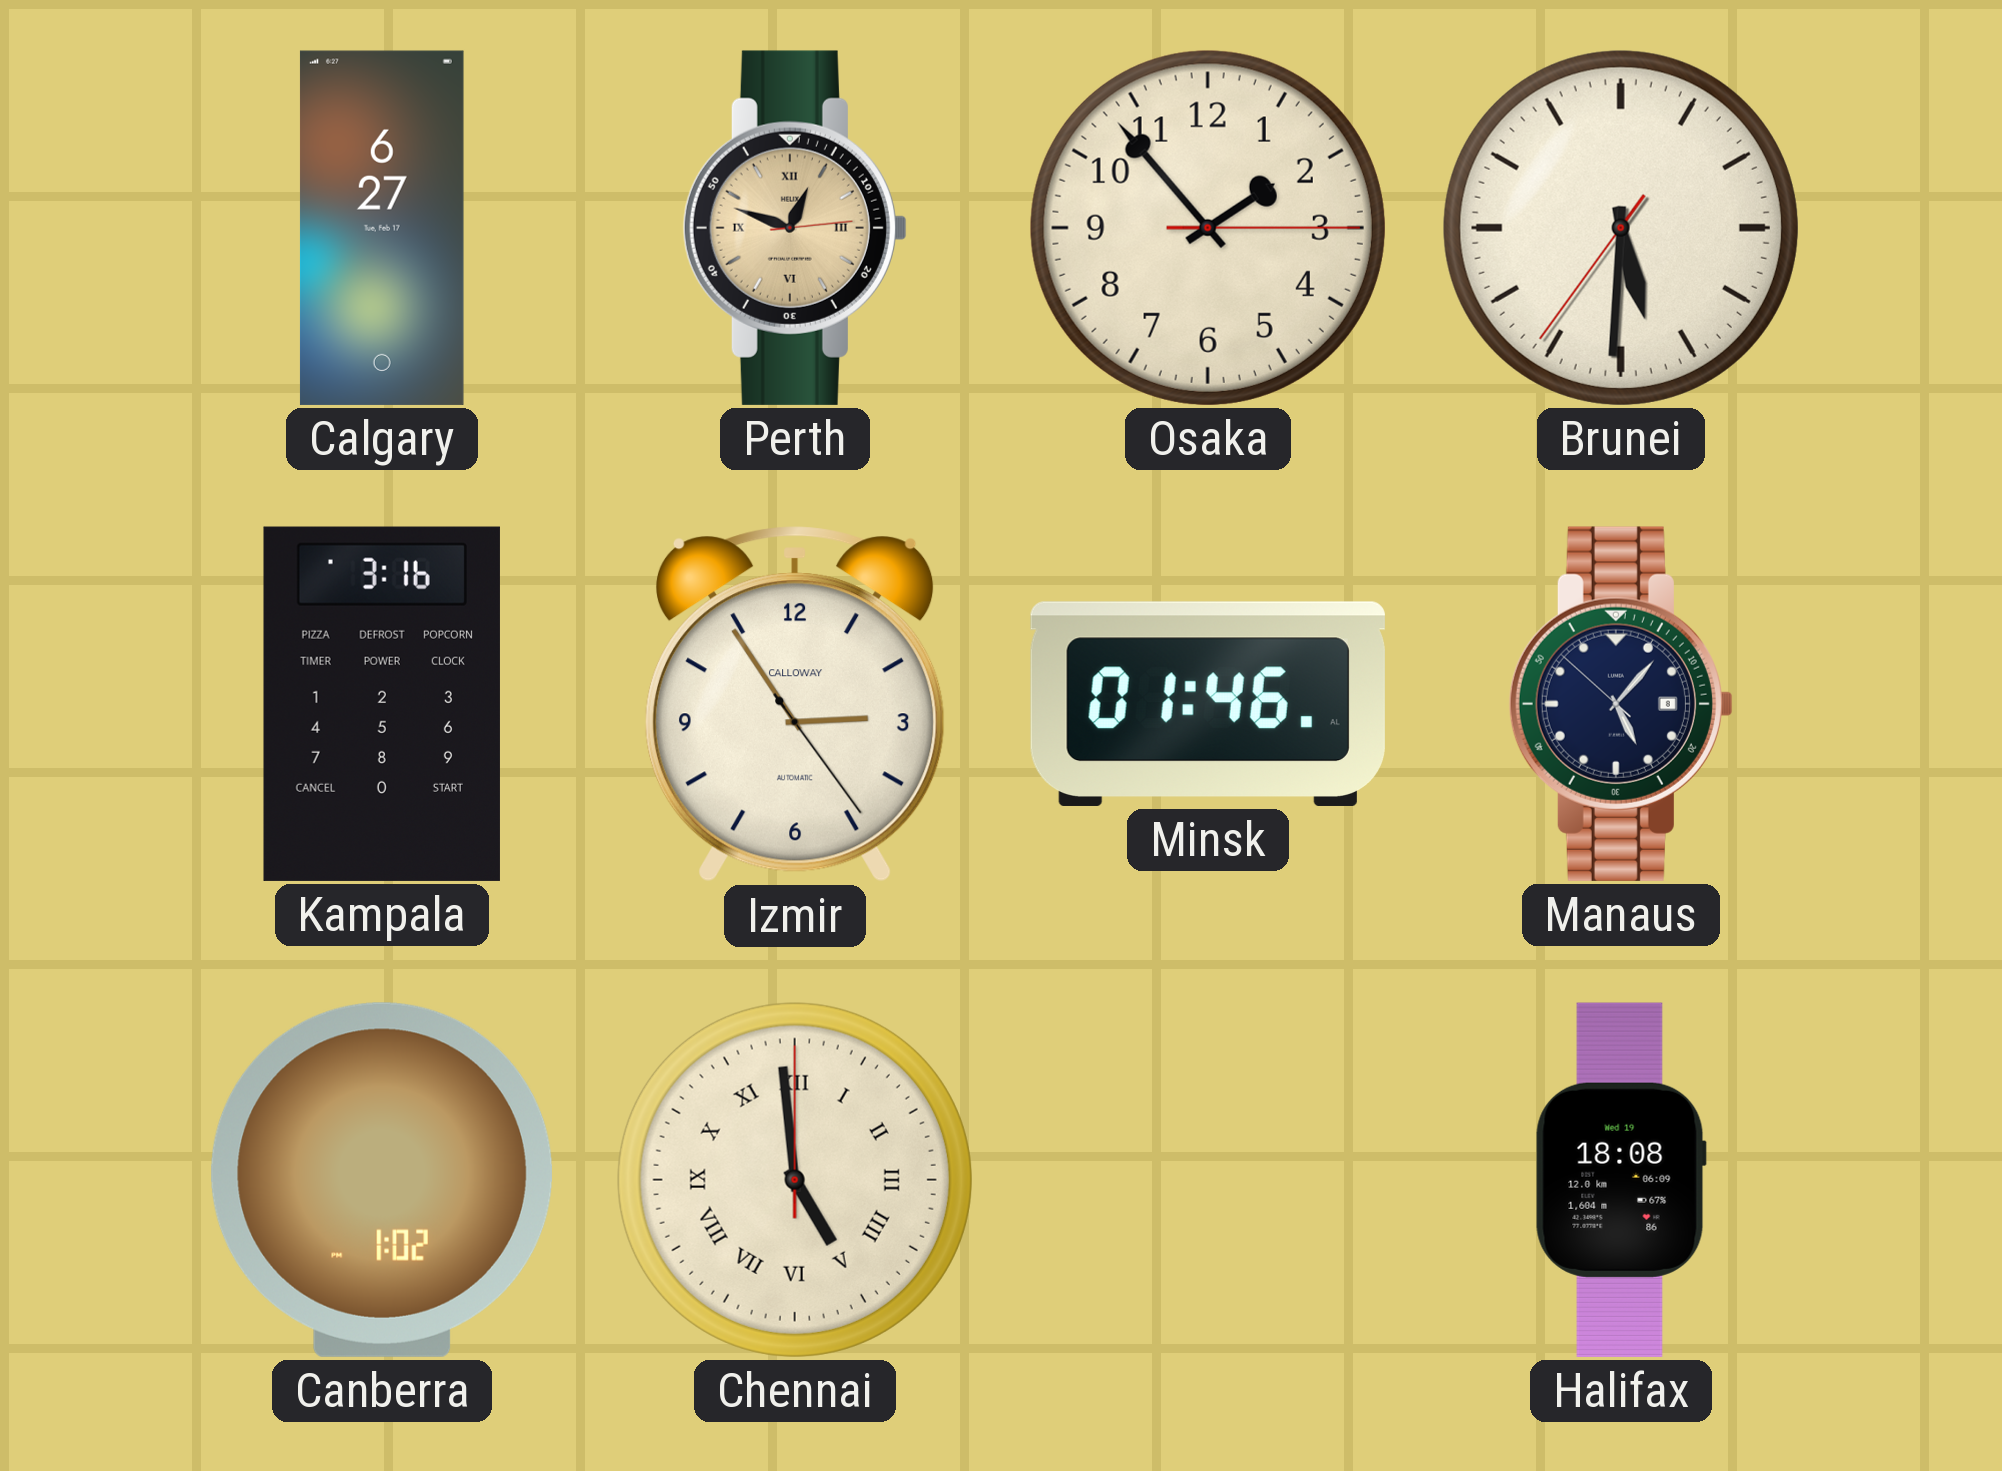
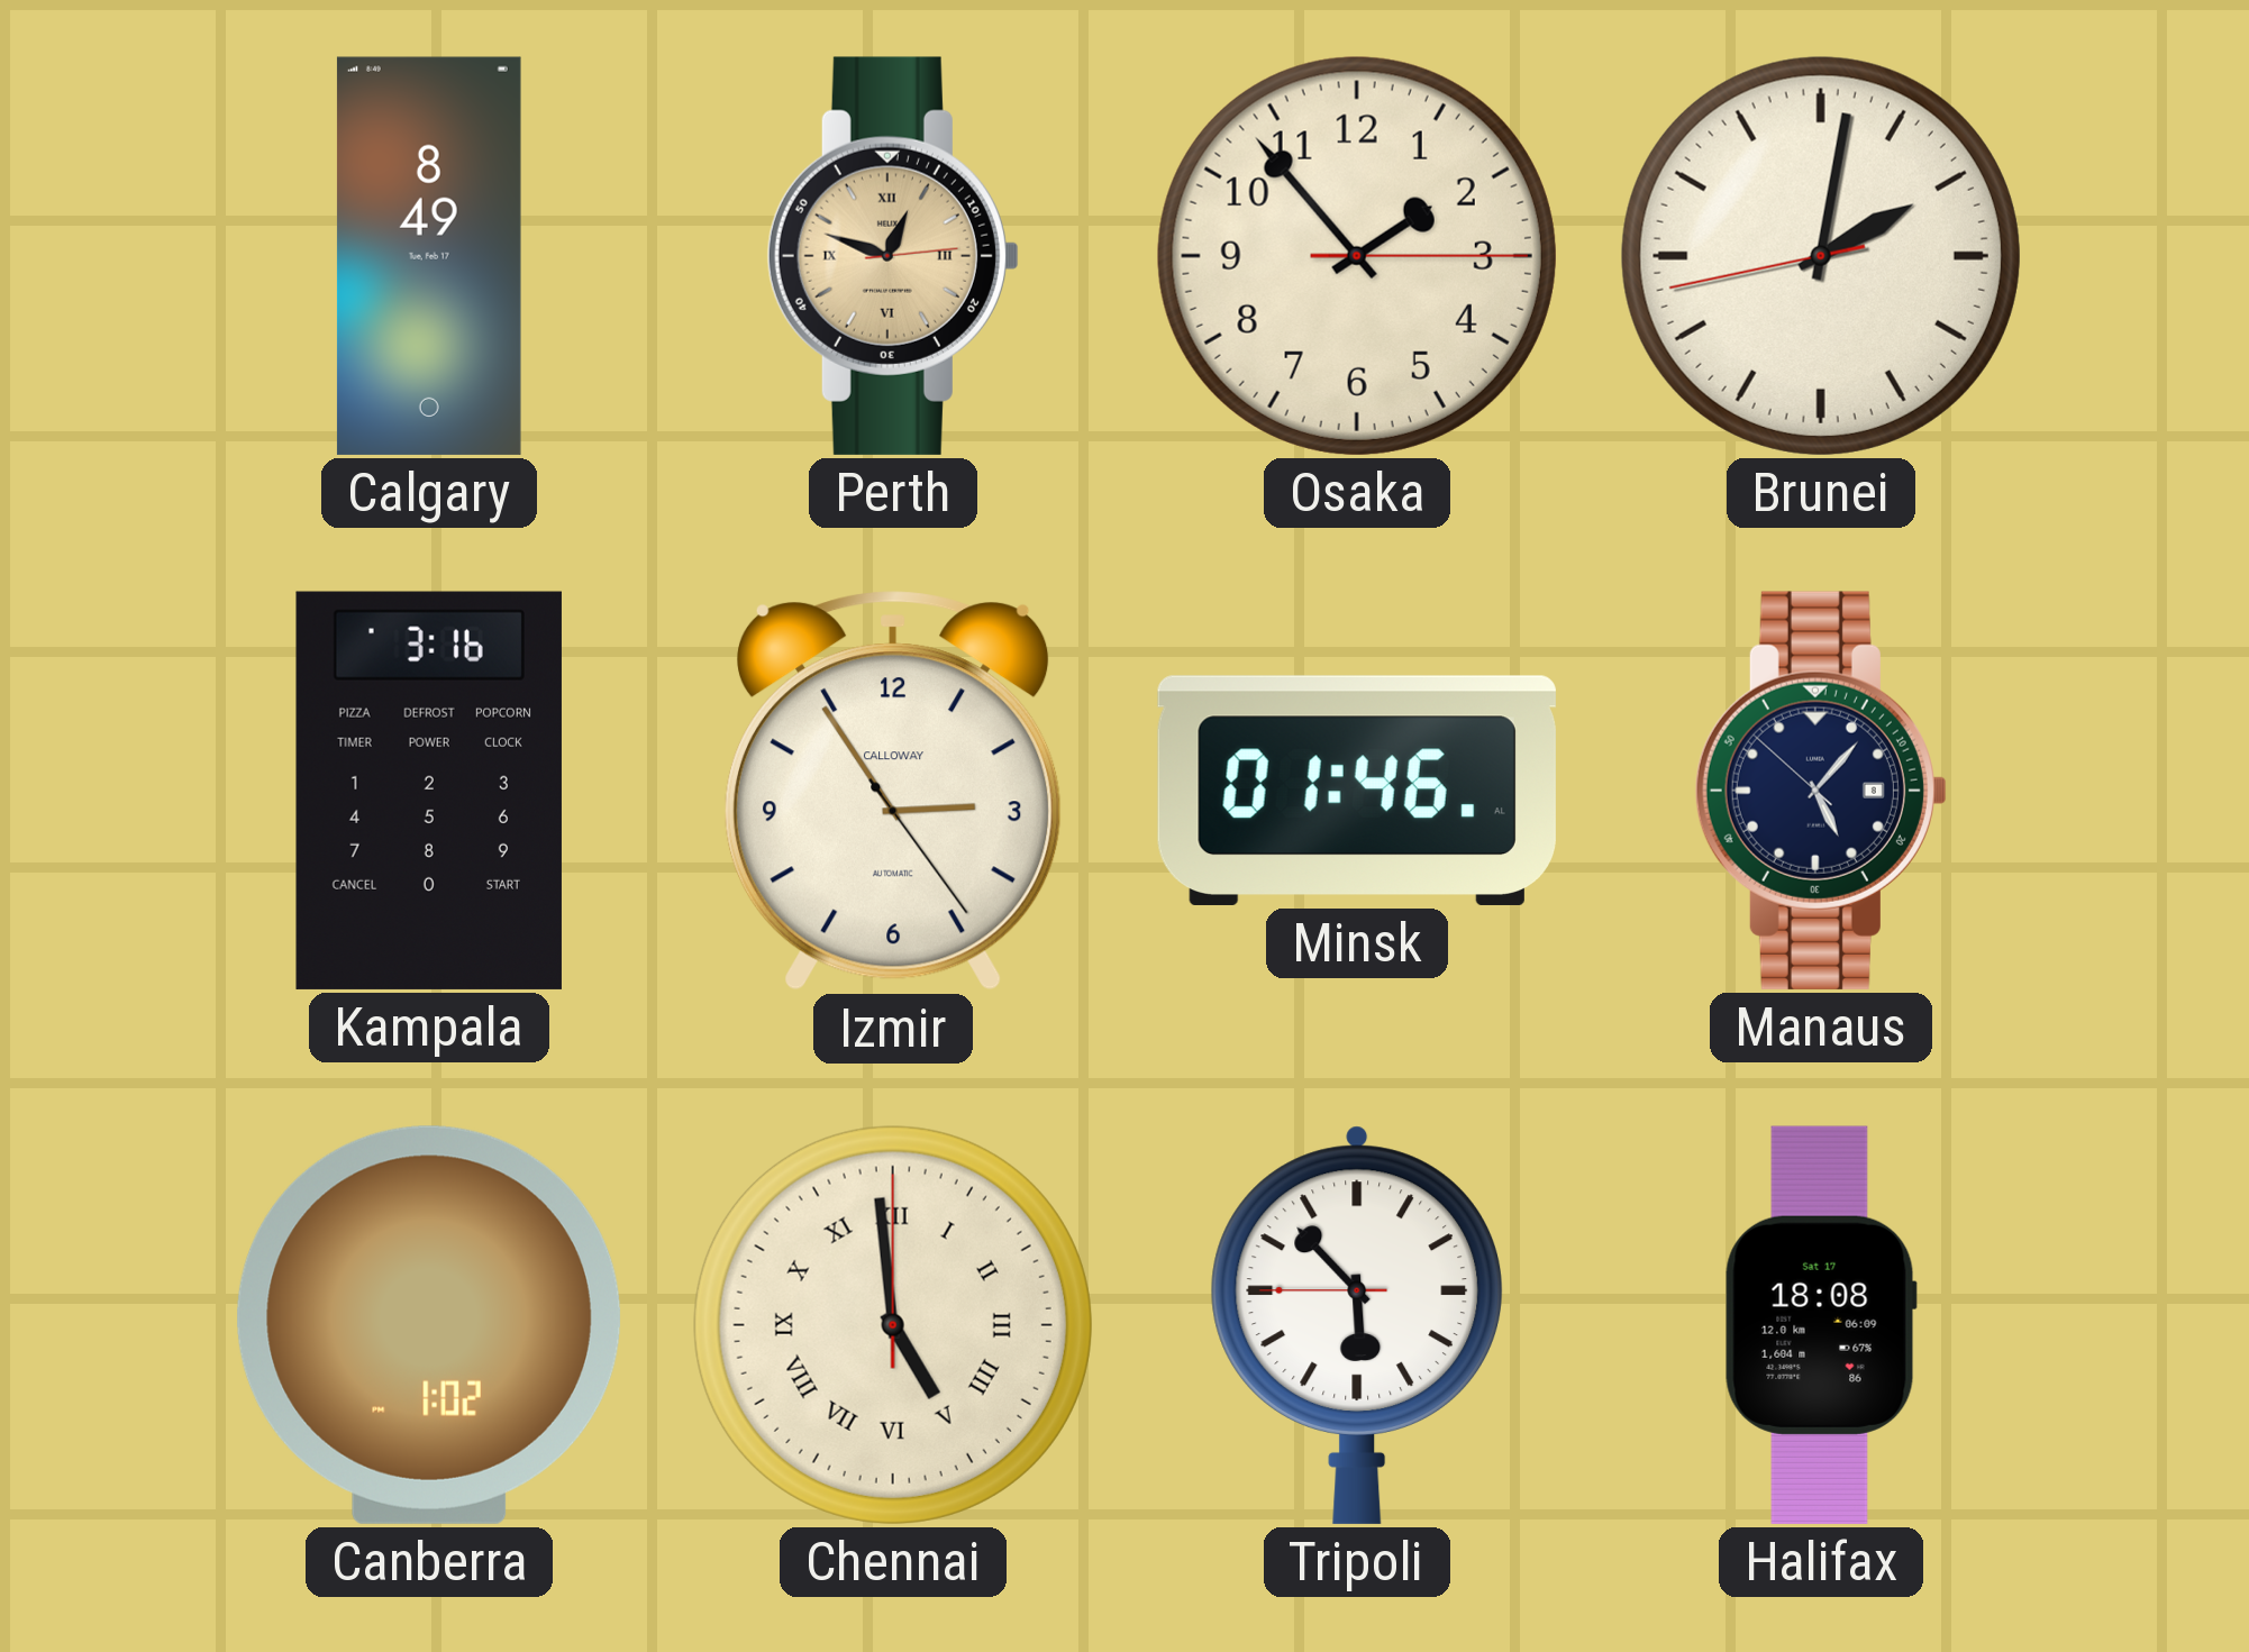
Calgary: 6:27 -> 8:49 (429, 256)
Brunei: 5:30 -> 2:01 (1821, 256)
Tripoli: none -> 5:52 (1356, 1325)
Halifax date: Wed 19 -> Sat 17 (1821, 1325)
